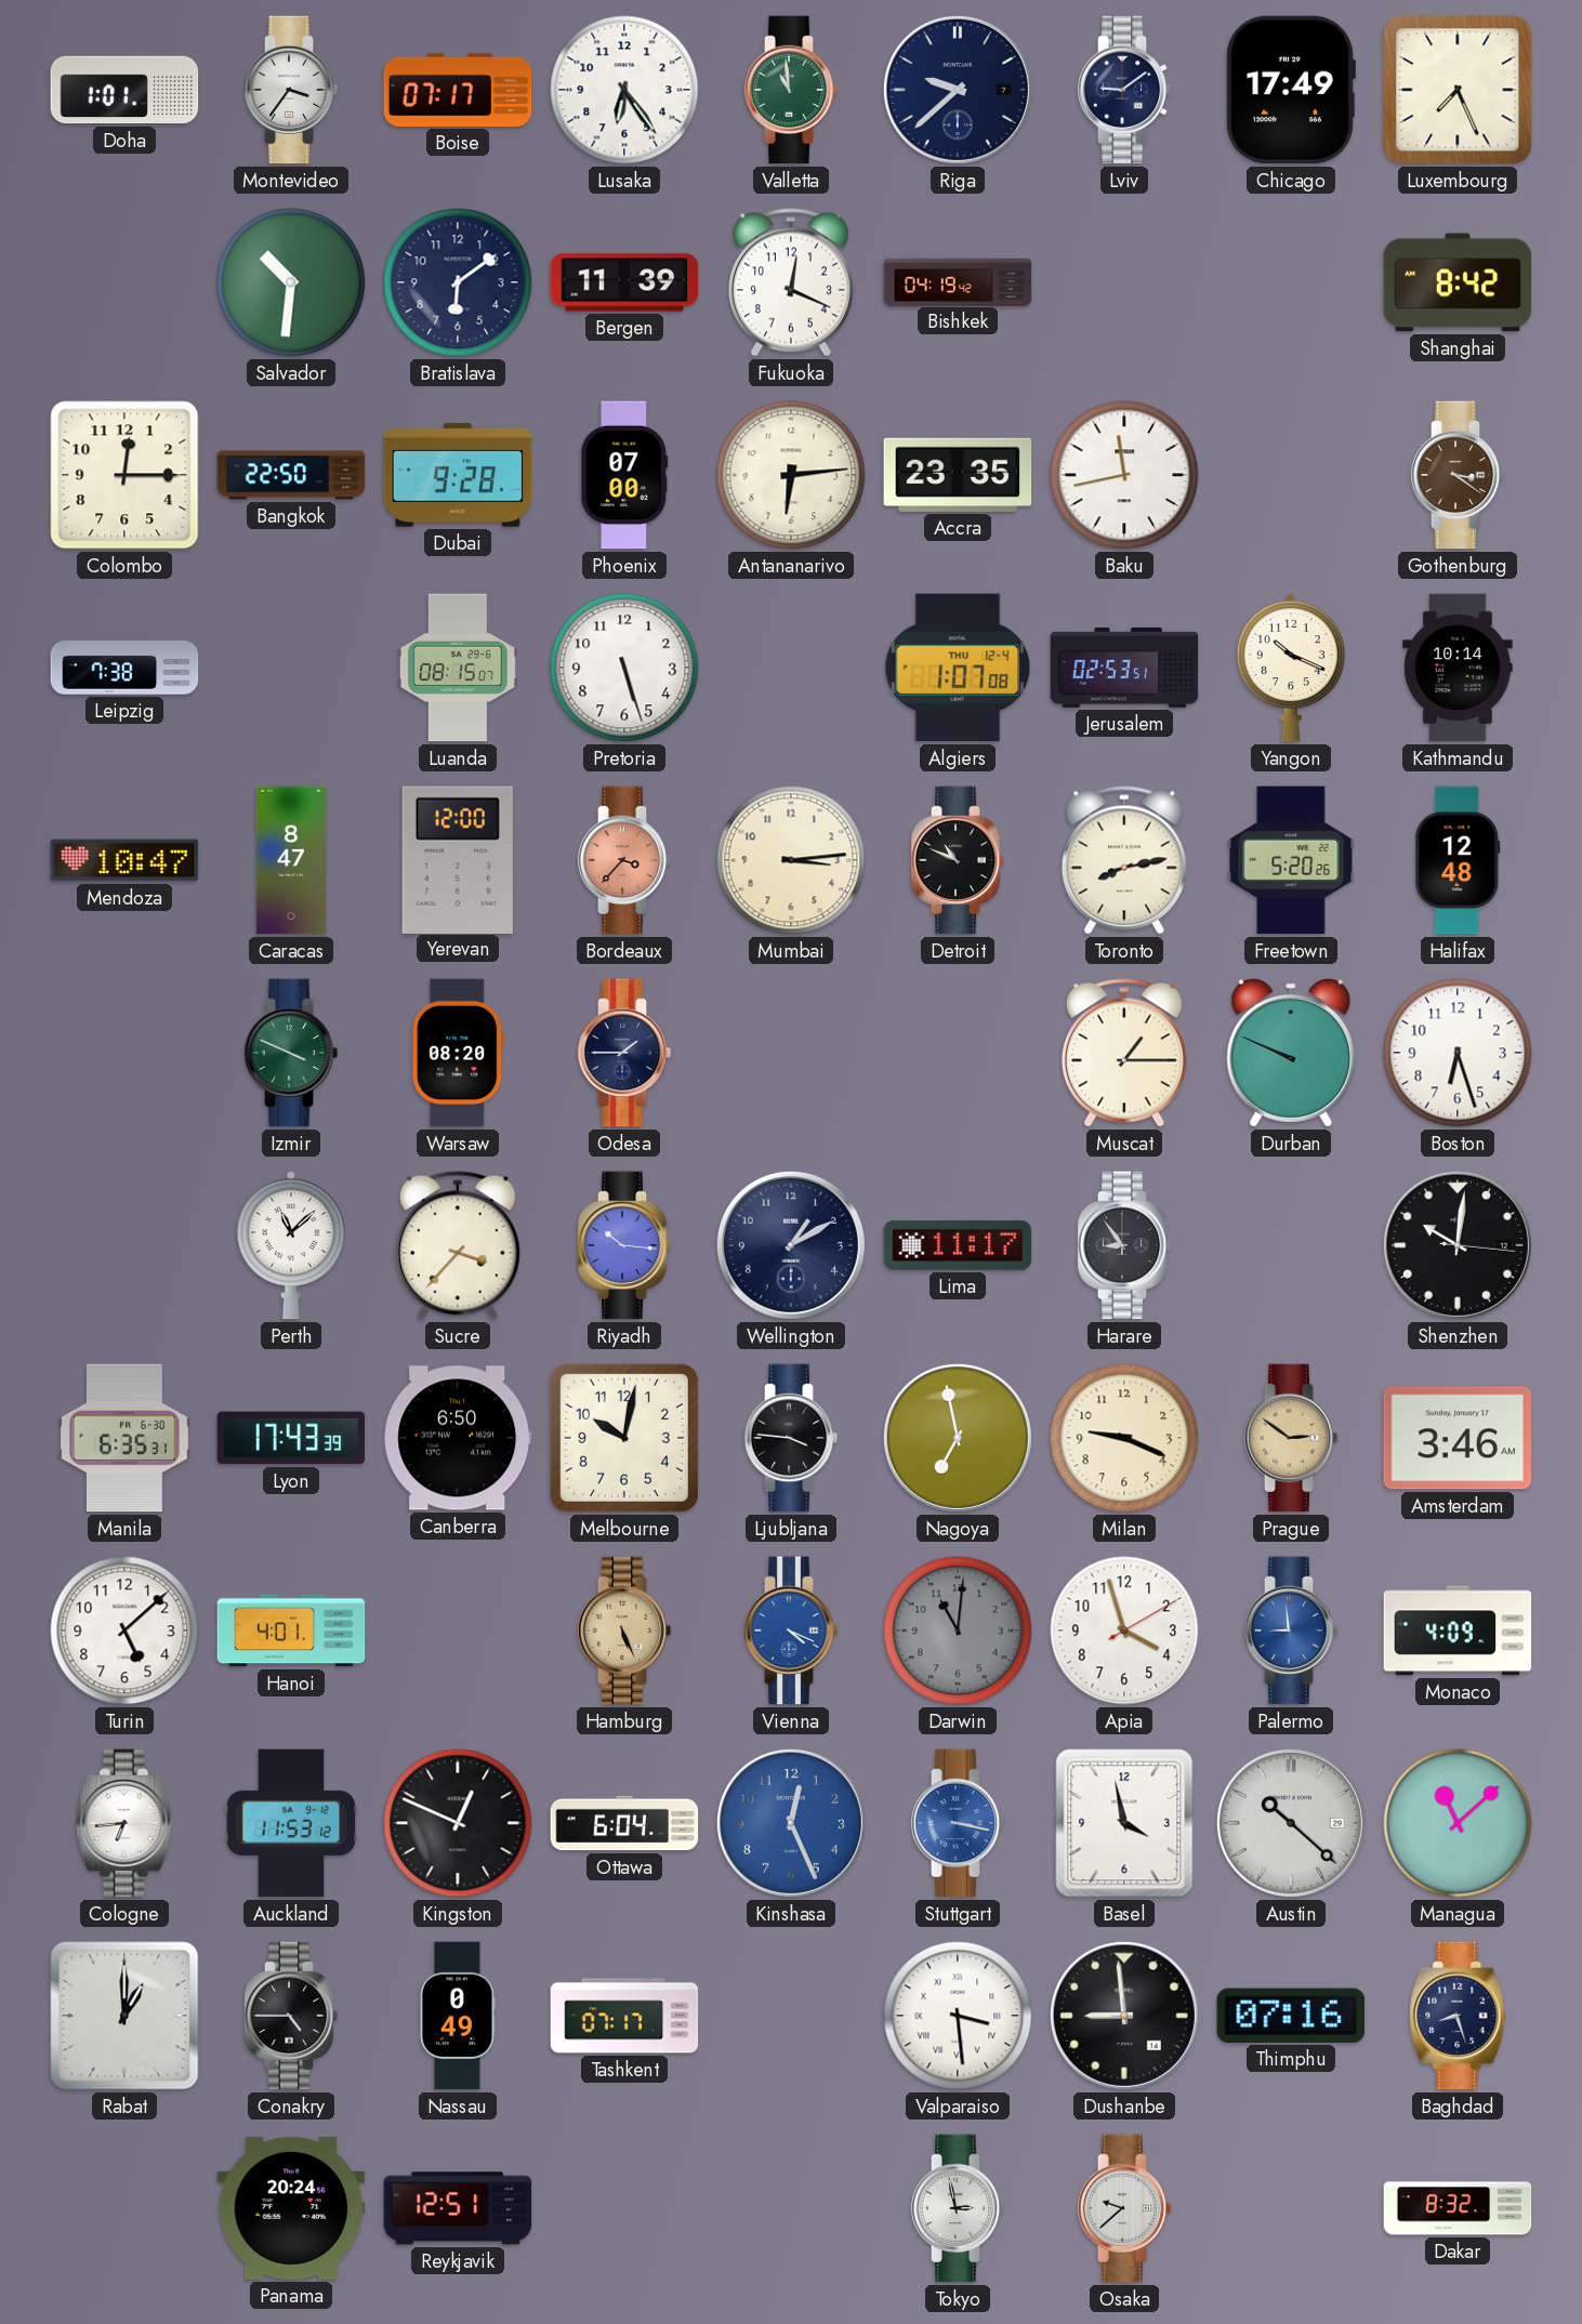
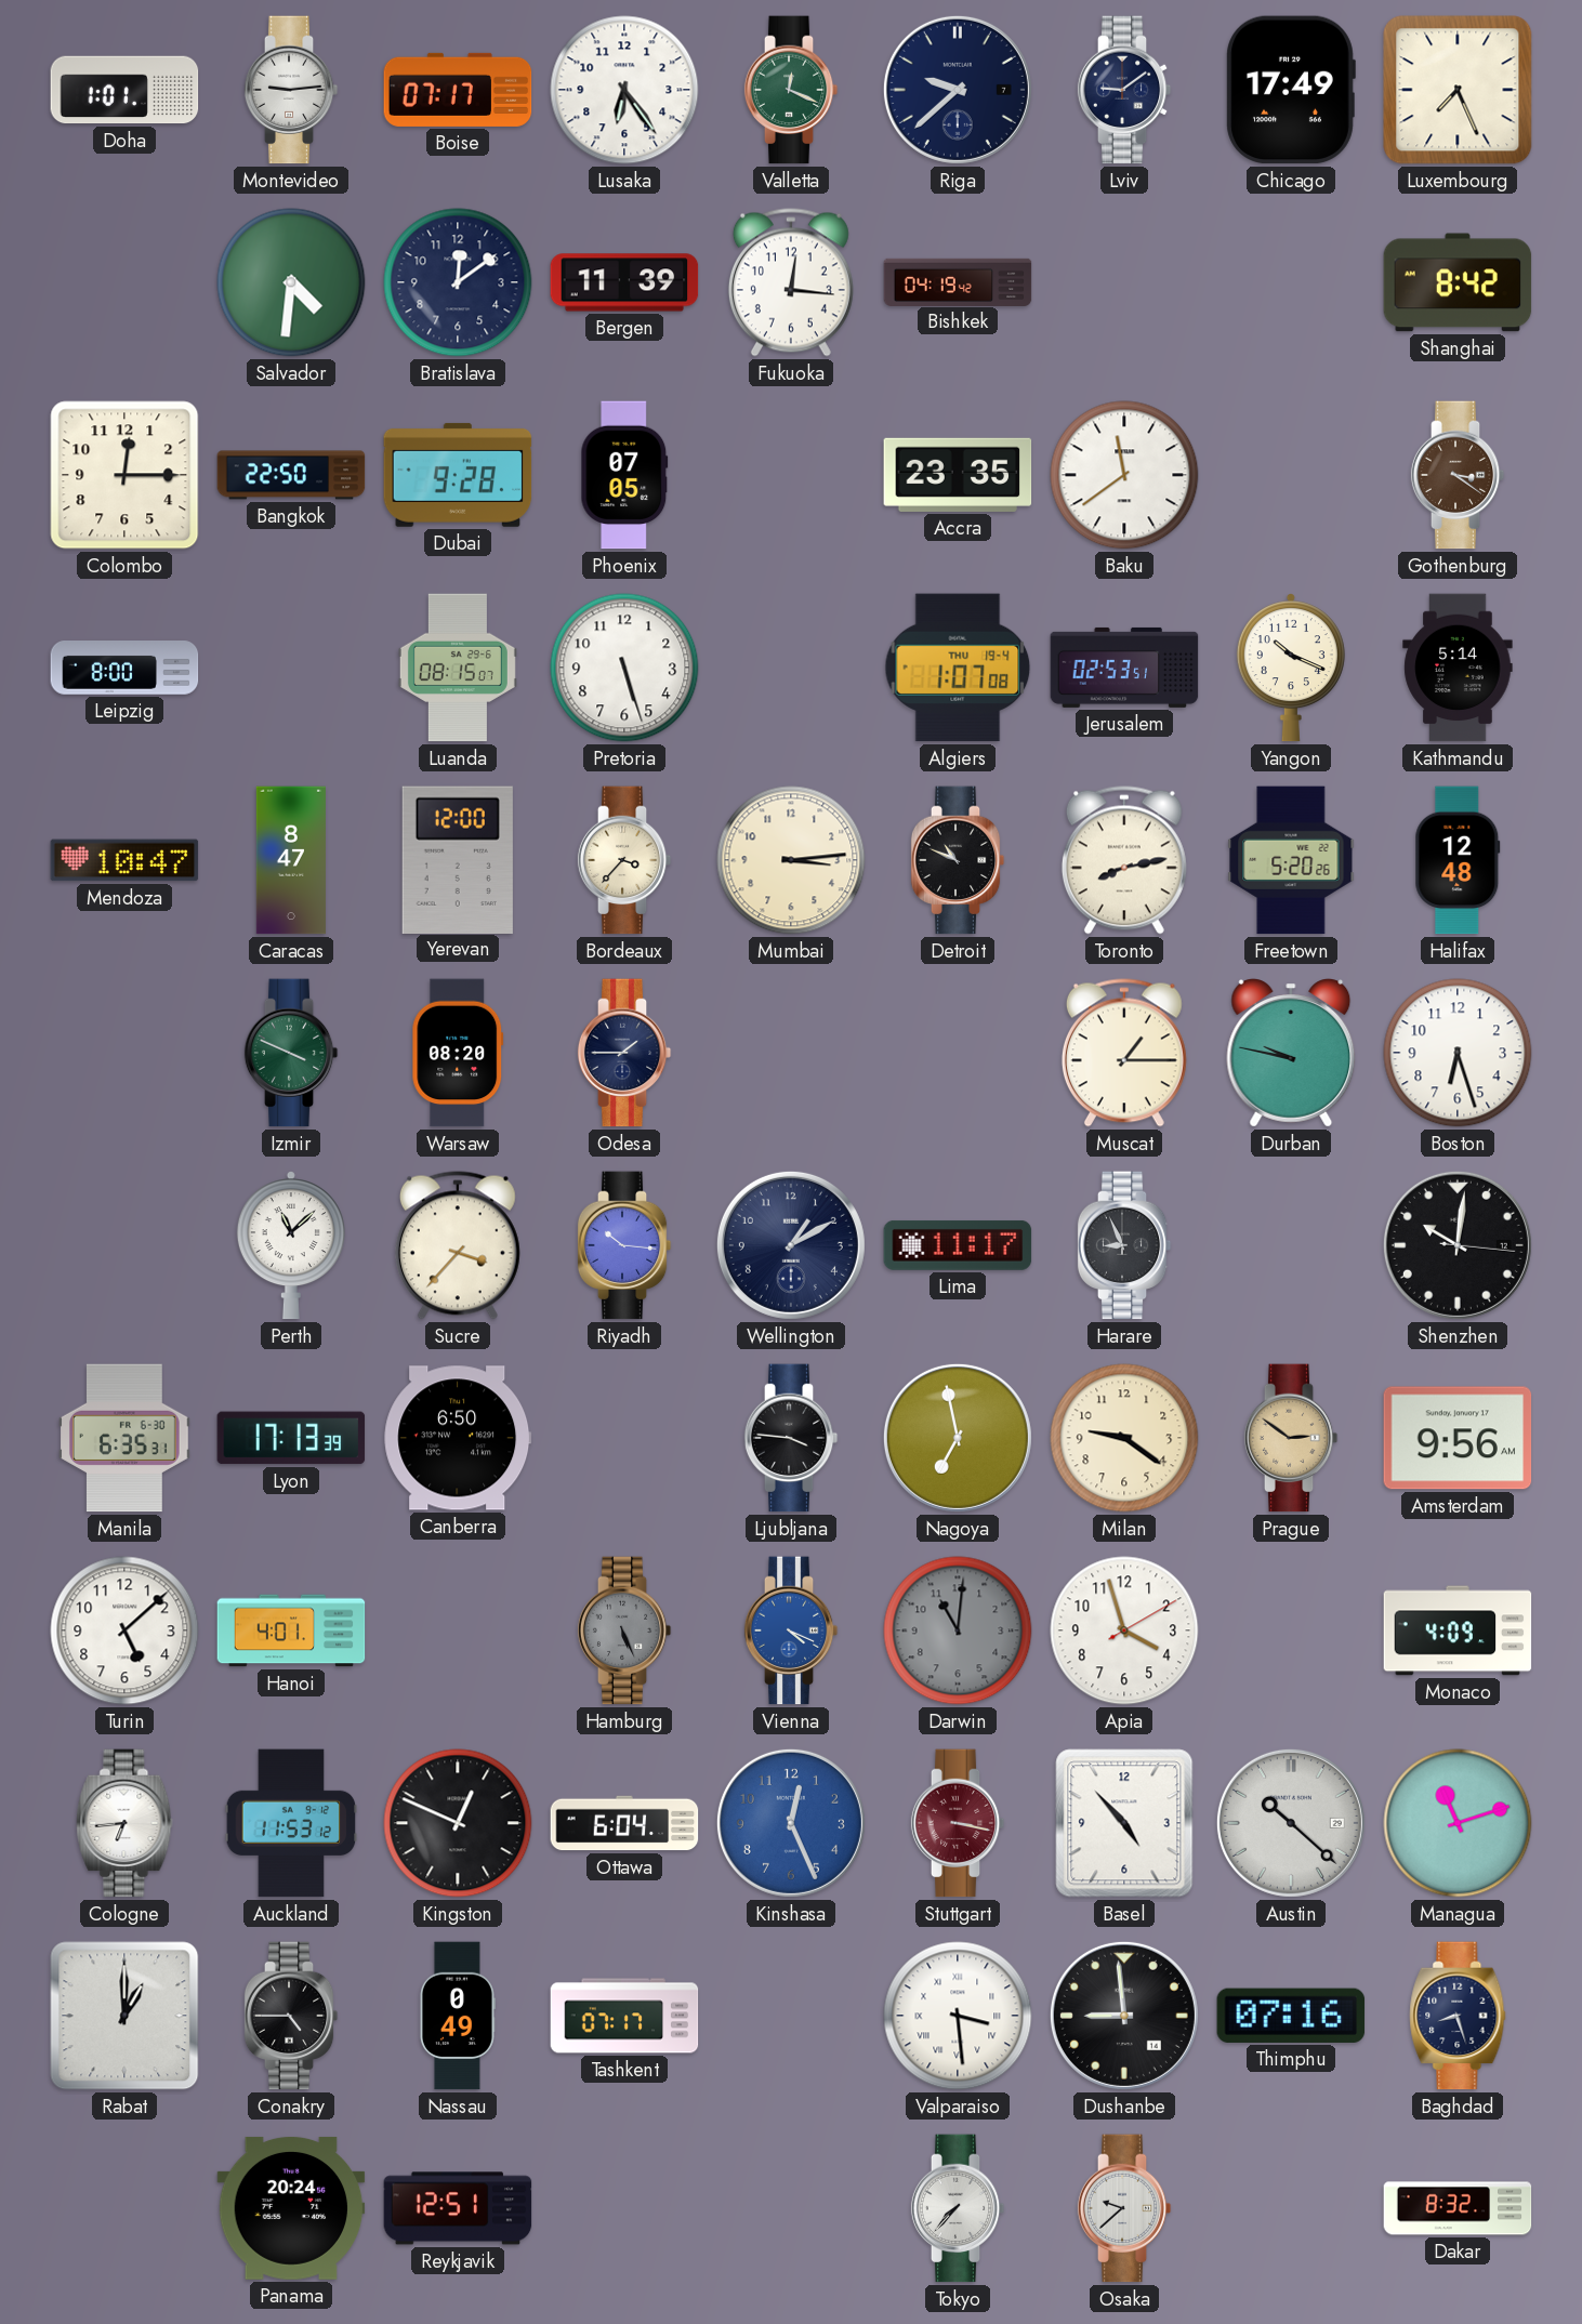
Montevideo: 3:36 -> 9:14 (291, 90)
Valletta: 10:59 -> 12:19 (791, 90)
Salvador: 10:31 -> 4:31 (291, 282)
Bratislava: 6:09 -> 12:09 (458, 282)
Fukuoka: 12:19 -> 12:16 (791, 282)
Phoenix: 07:00 -> 07:05 (624, 475)
Antananarivo: 6:14 -> none (791, 475)
Baku: 11:43 -> 11:39 (1124, 475)
Leipzig: 7:38 -> 8:00 (124, 669)
Algiers date: THU 12-4 -> THU 19-4 (958, 668)
Kathmandu: 10:14 -> 5:14 (1458, 668)
Bordeaux dial: salmon -> cream (624, 860)
Durban: 9:49 -> 9:47 (1291, 1053)
Harare: 8:54 -> 8:56 (1124, 1245)
Lyon: 17:43 -> 17:13 (291, 1438)
Melbourne: 10:02 -> none (624, 1438)
Milan: 9:19 -> 9:21 (1124, 1438)
Amsterdam: 3:46 -> 9:56 (1458, 1438)
Hamburg dial: champagne -> grey (624, 1630)
Palermo: 8:59 -> none (1291, 1630)
Stuttgart dial: blue -> burgundy (958, 1823)
Basel: 3:58 -> 4:53 (1124, 1823)
Managua: 11:08 -> 11:12 (1458, 1823)
Tokyo: 2:58 -> 7:37 (958, 2208)
